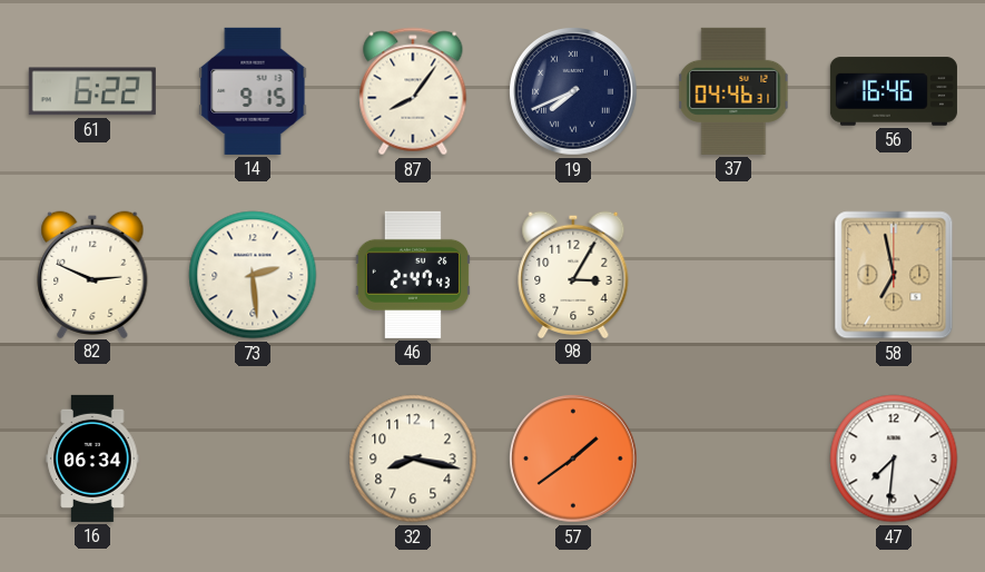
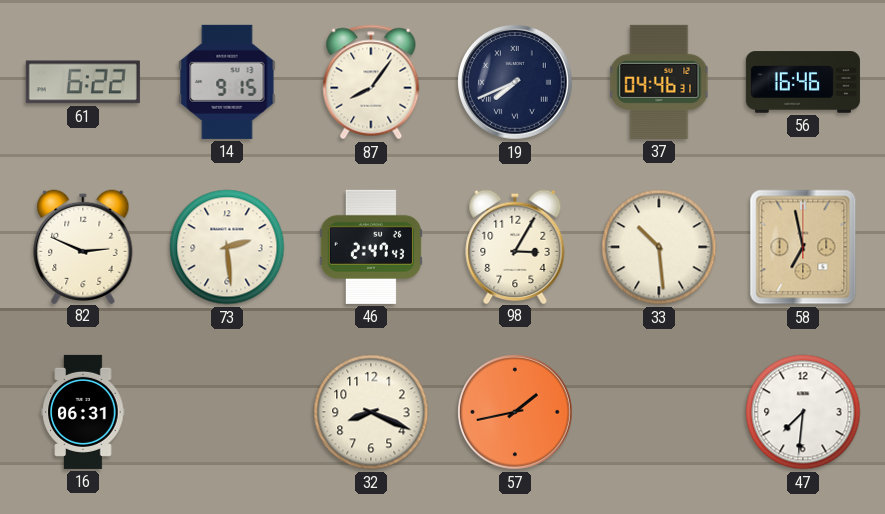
33: none -> 10:29 (659, 247)
16: 06:34 -> 06:31 (83, 412)
32: 8:17 -> 8:19 (371, 412)
57: 1:39 -> 1:43 (516, 413)
